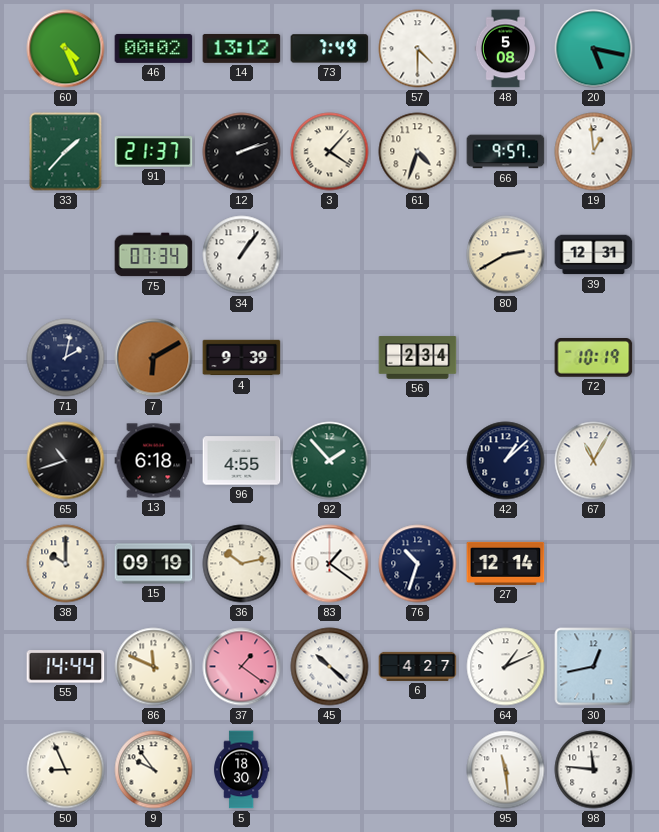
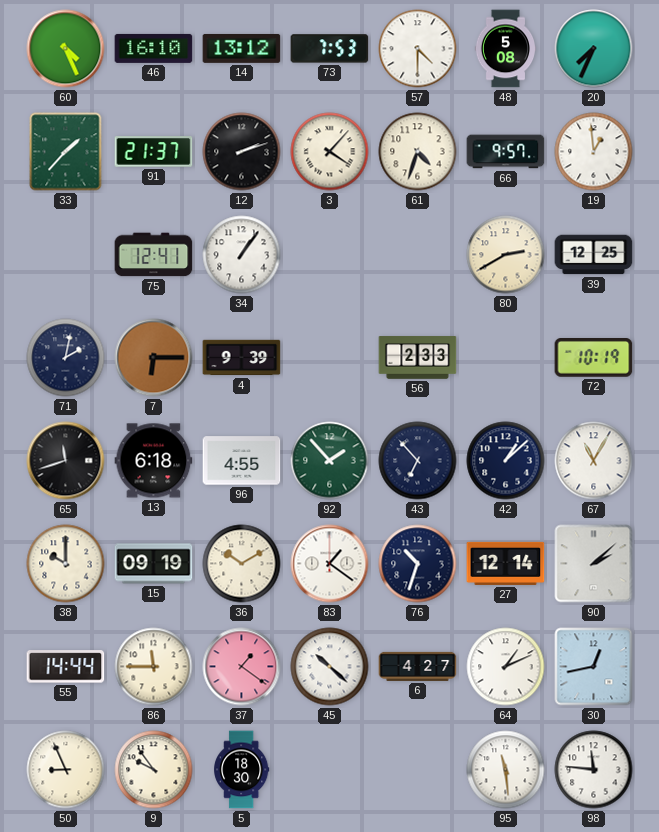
46: 00:02 -> 16:10 (154, 48)
73: 7:49 -> 7:53 (330, 49)
20: 5:17 -> 7:34 (594, 49)
75: 07:34 -> 12:41 (154, 255)
39: 12:31 -> 12:25 (594, 255)
7: 6:10 -> 6:15 (154, 358)
56: 2:34 -> 2:33 (418, 358)
65: 10:42 -> 11:42 (66, 461)
43: none -> 6:53 (418, 461)
36: 10:13 -> 10:10 (242, 564)
90: none -> 2:08 (594, 564)
86: 11:49 -> 11:45 (154, 667)
